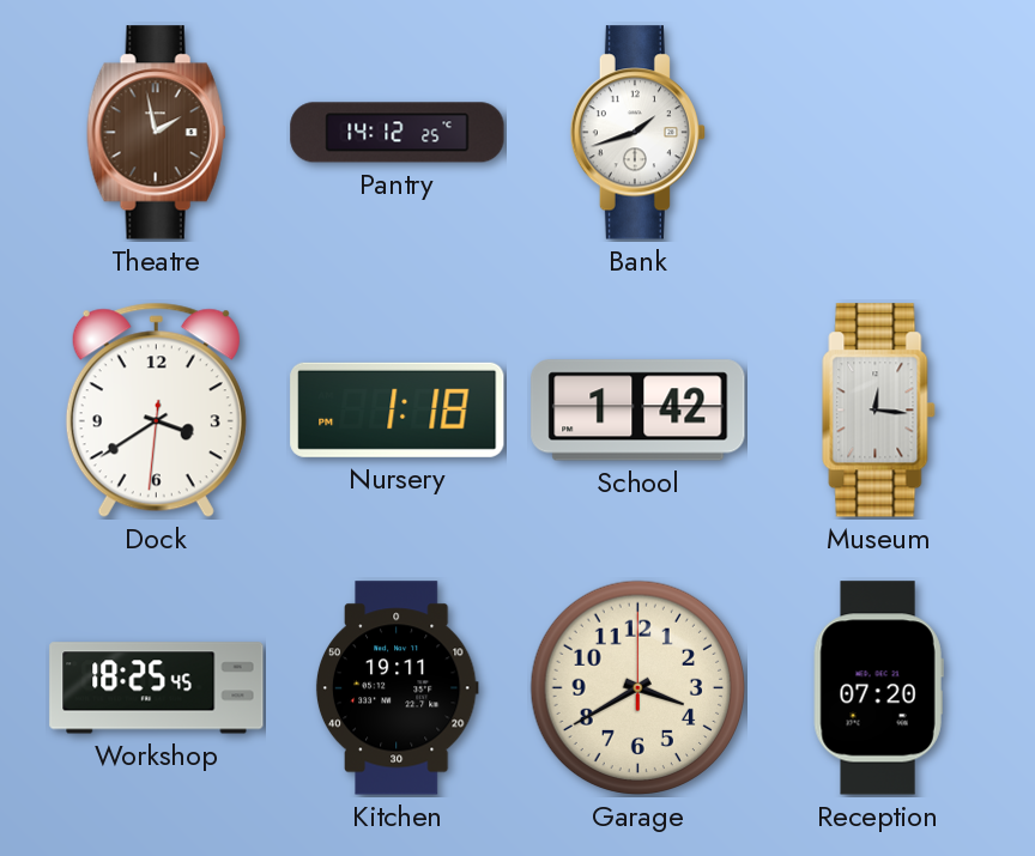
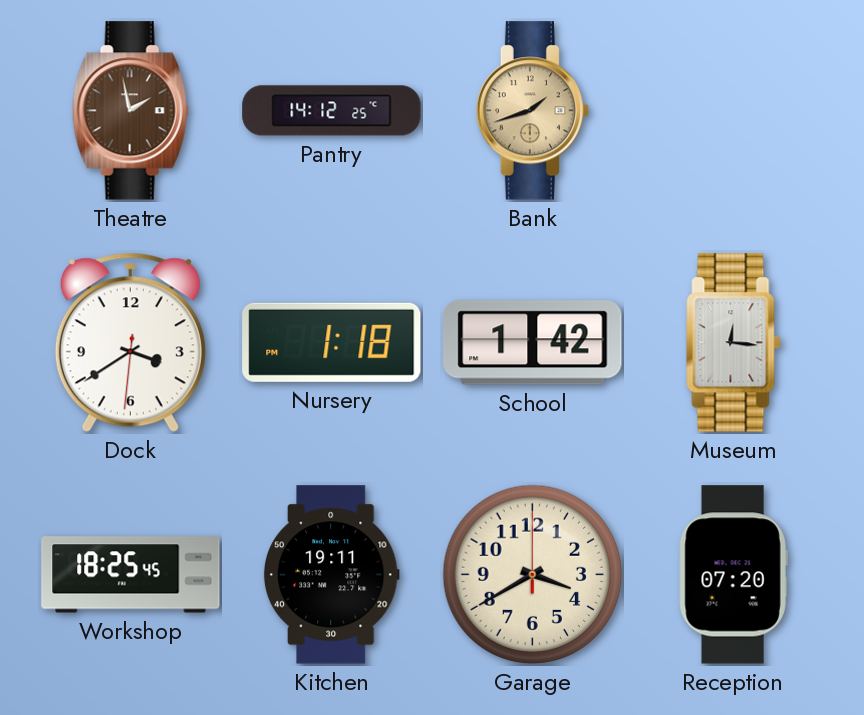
Bank dial: white -> champagne (532, 111)
